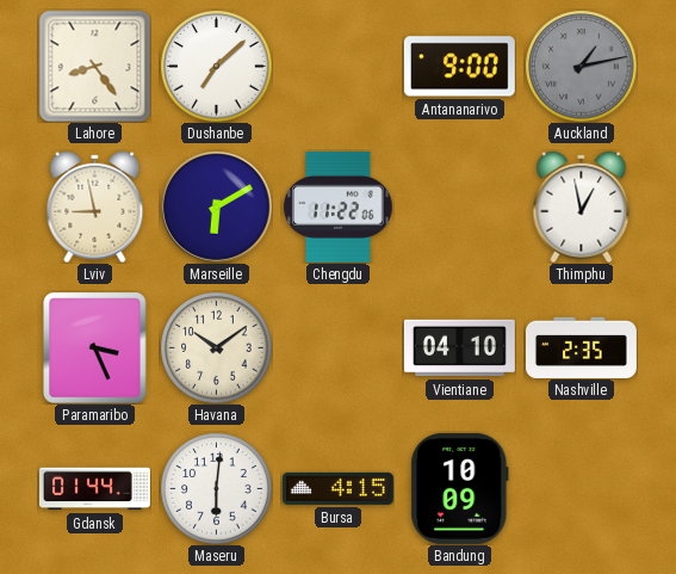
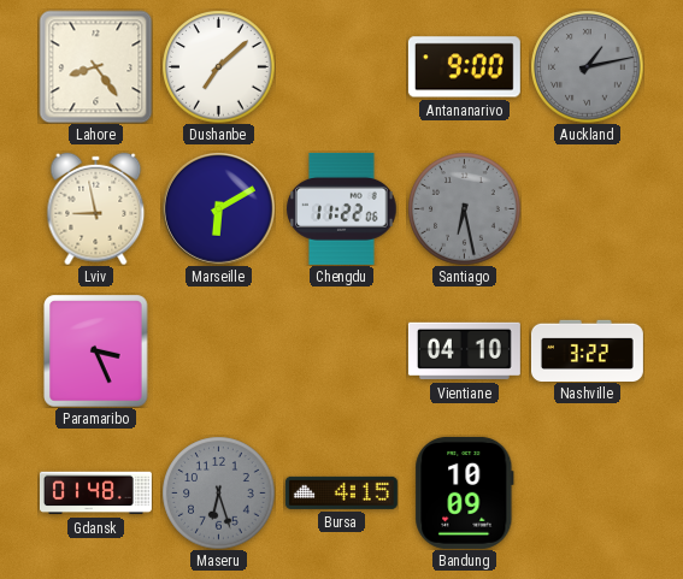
Santiago: none -> 6:28 (464, 208)
Thimphu: 12:58 -> none (582, 206)
Havana: 10:09 -> none (216, 347)
Nashville: 2:35 -> 3:22 (587, 350)
Gdansk: 01:44 -> 01:48 (95, 494)
Maseru: 6:01 -> 6:27 (218, 492)
Maseru dial: white -> grey (218, 492)
